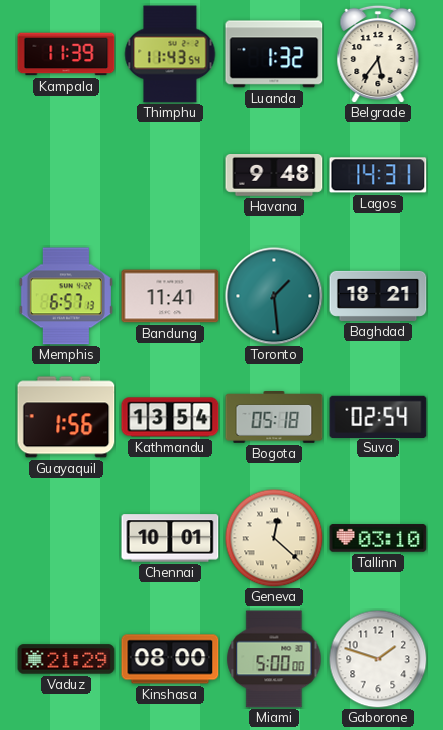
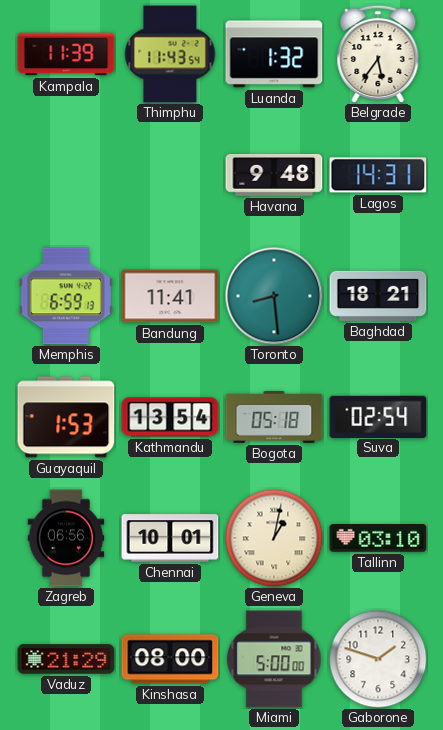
Memphis: 6:57 -> 6:59 (66, 296)
Toronto: 1:29 -> 8:29 (274, 296)
Guayaquil: 1:56 -> 1:53 (66, 417)
Zagreb: none -> 06:56 (66, 538)
Geneva: 12:22 -> 1:02 (274, 538)
